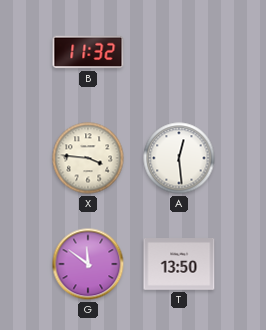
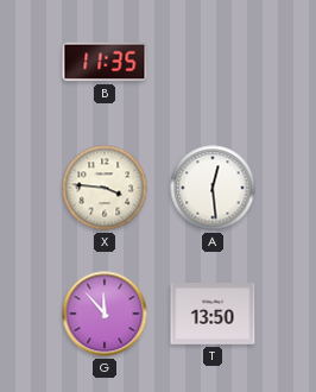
B: 11:32 -> 11:35 (105, 62)
G: 11:51 -> 11:53 (105, 314)
